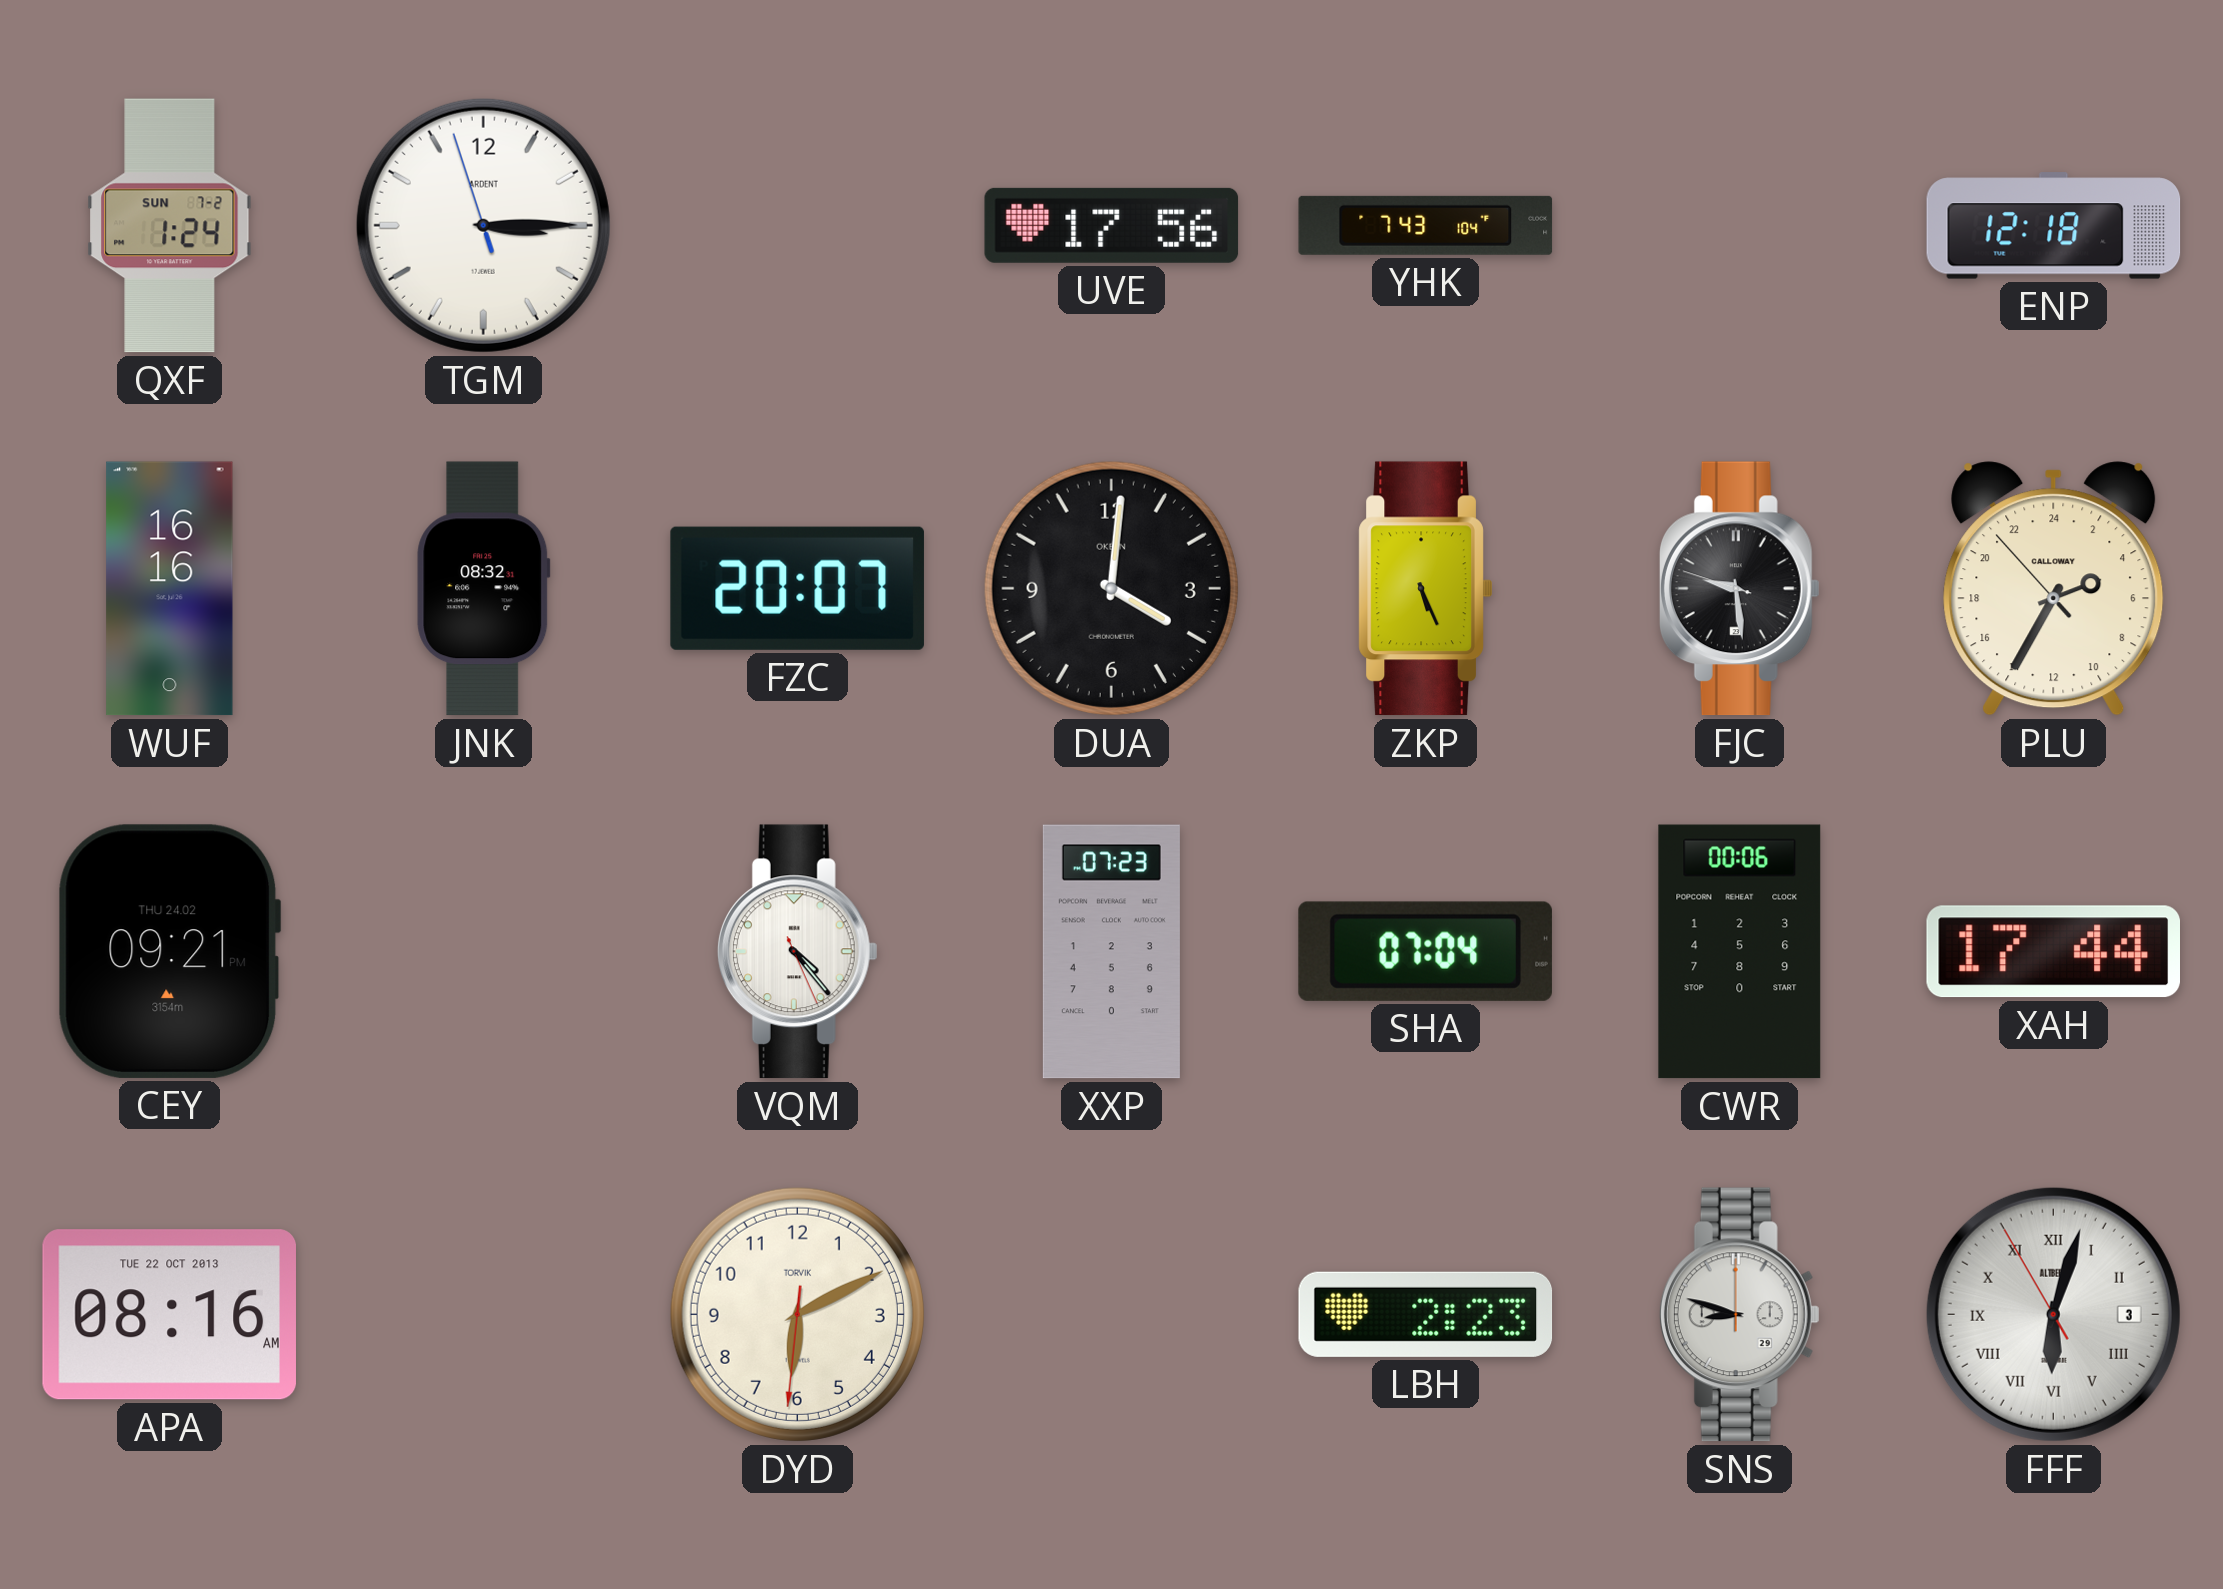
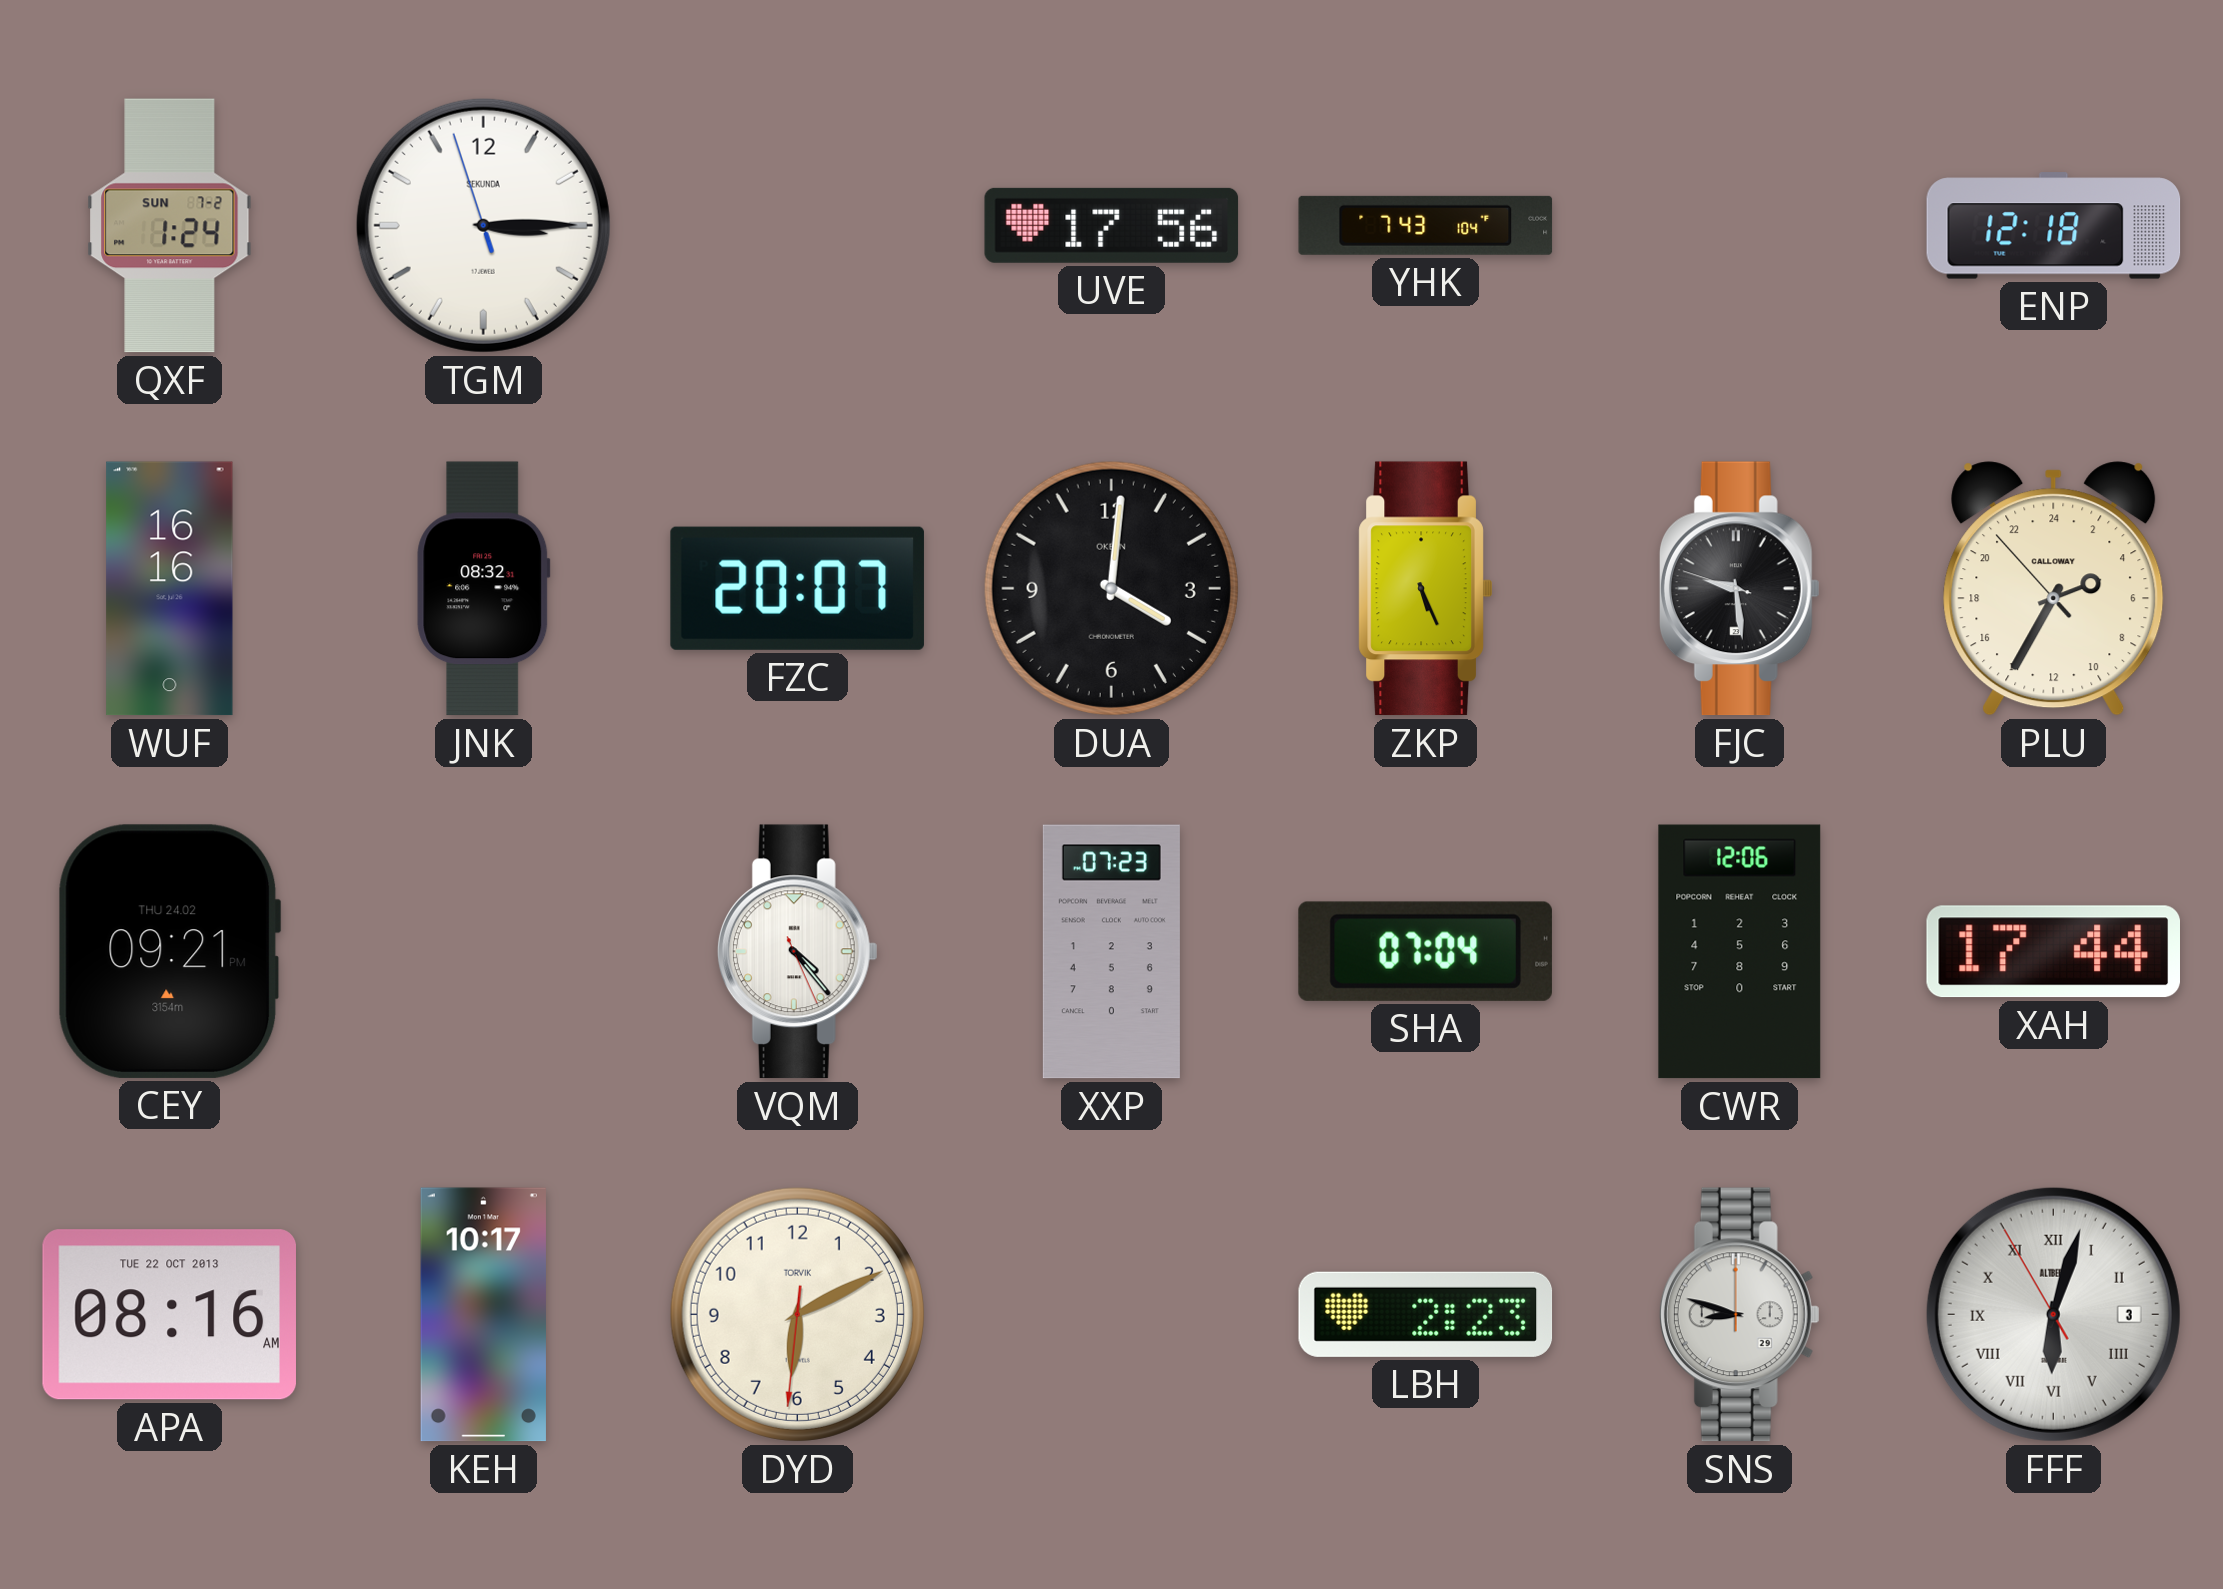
TGM brand: ARDENT -> SEKUNDA (483, 225)
CWR: 00:06 -> 12:06 (1740, 952)
KEH: none -> 10:17 (483, 1315)
